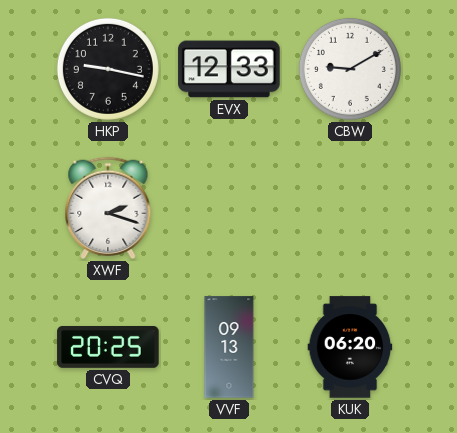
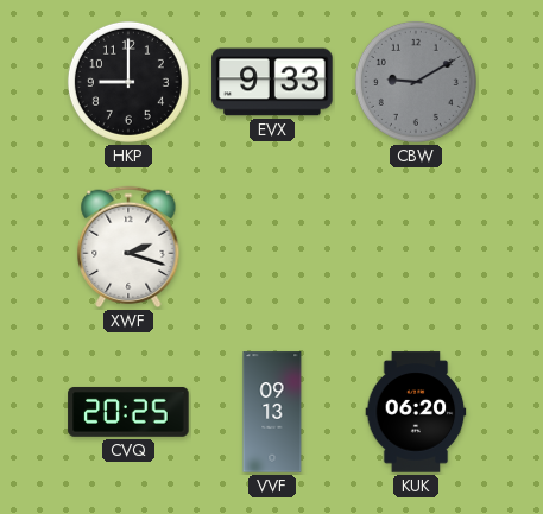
HKP: 9:17 -> 9:00 (128, 82)
EVX: 12:33 -> 9:33 (272, 82)
CBW dial: white -> grey (416, 82)
